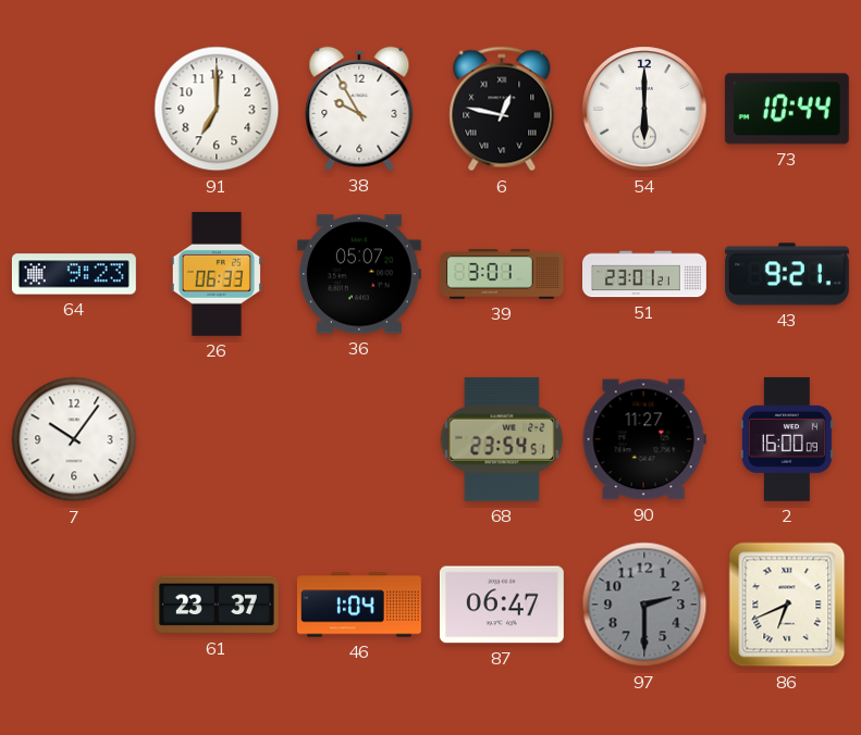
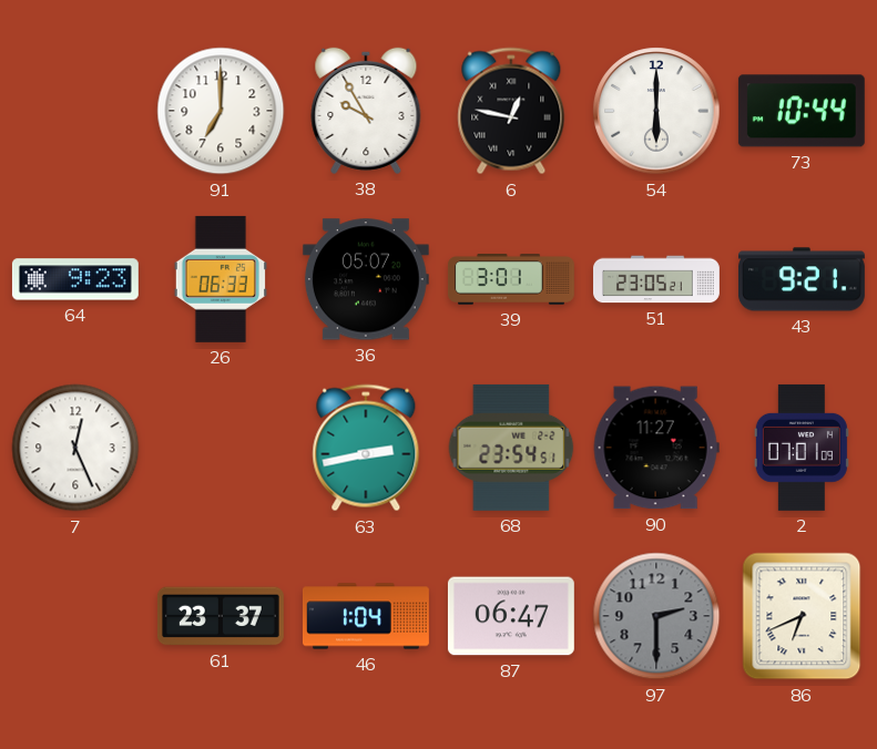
51: 23:01 -> 23:05 (657, 279)
7: 10:06 -> 12:26 (75, 448)
63: none -> 2:43 (366, 448)
2: 16:00 -> 07:01 (802, 448)
